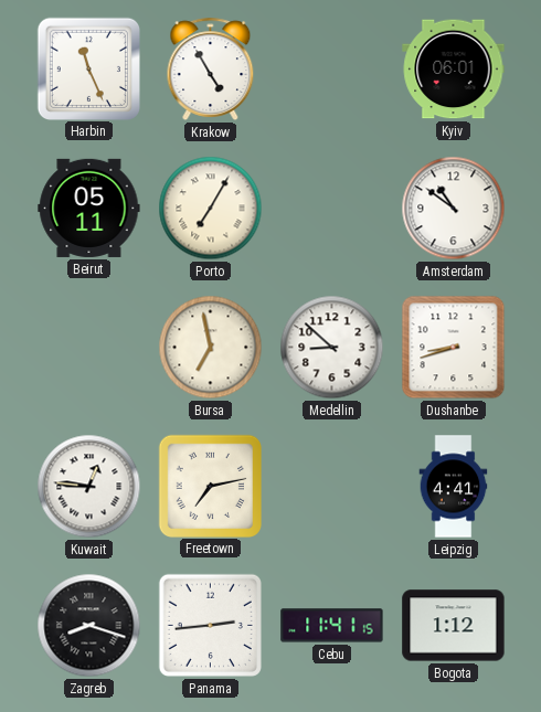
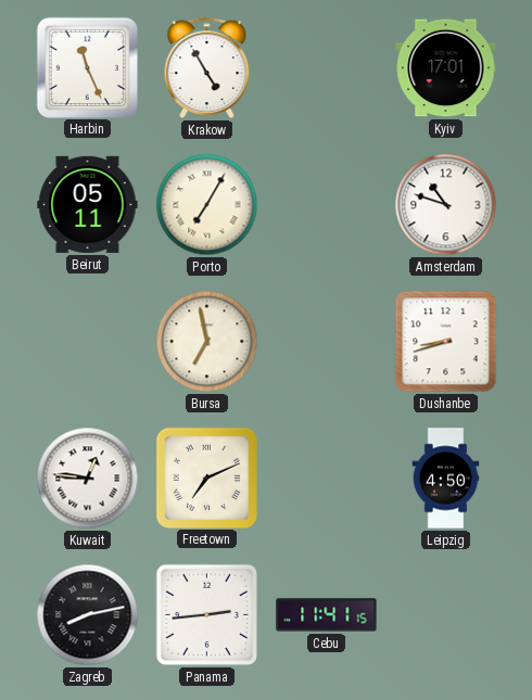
Kyiv: 06:01 -> 17:01 (446, 68)
Amsterdam: 10:51 -> 10:48 (446, 205)
Medellin: 8:52 -> none (332, 348)
Freetown: 7:13 -> 7:11 (206, 478)
Leipzig: 4:41 -> 4:50 (446, 479)
Zagreb: 8:18 -> 8:13 (88, 615)
Bogota: 1:12 -> none (454, 626)
